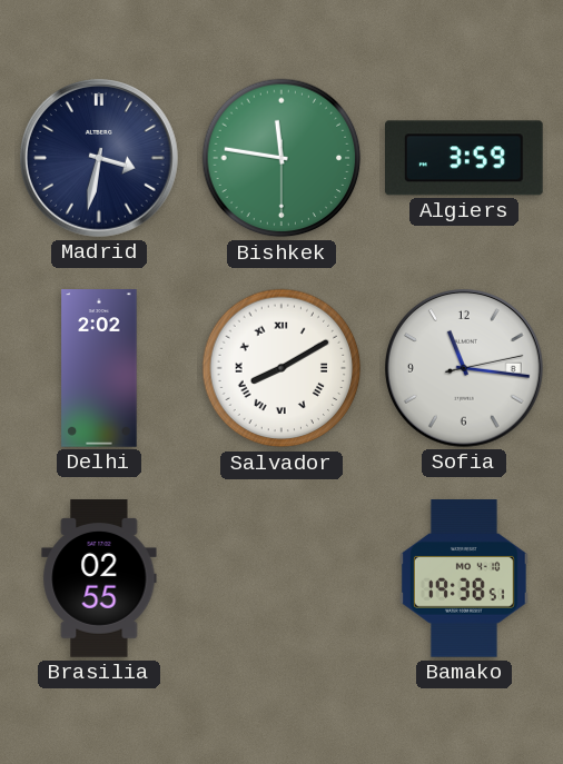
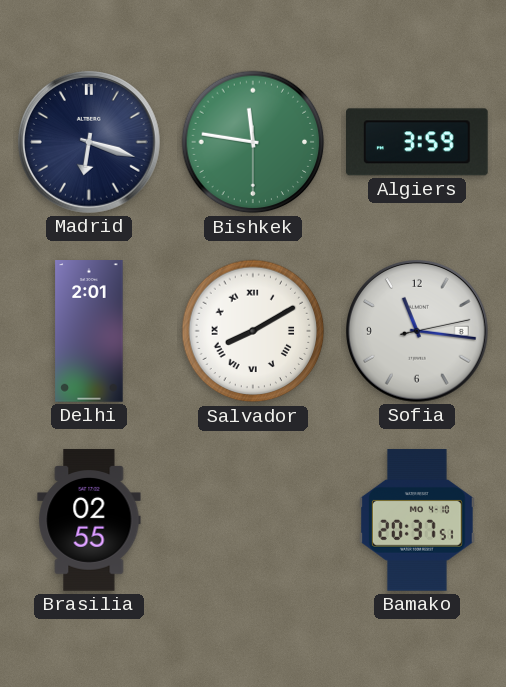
Madrid: 3:32 -> 6:18 (90, 143)
Delhi: 2:02 -> 2:01 (89, 331)
Bamako: 19:38 -> 20:37 (418, 520)
